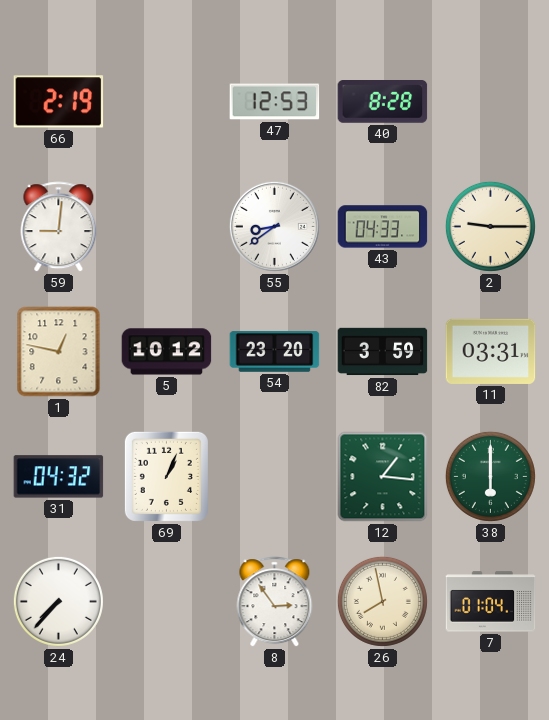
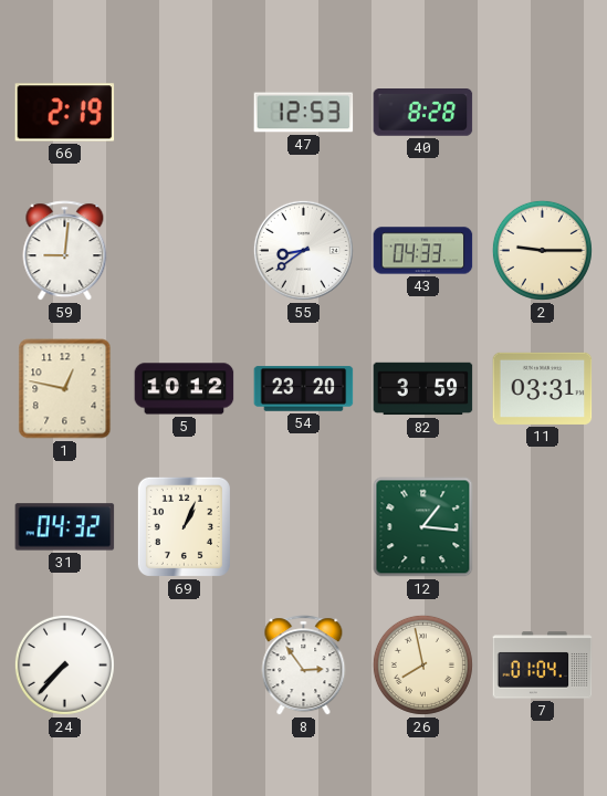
38: 6:00 -> none (490, 476)
